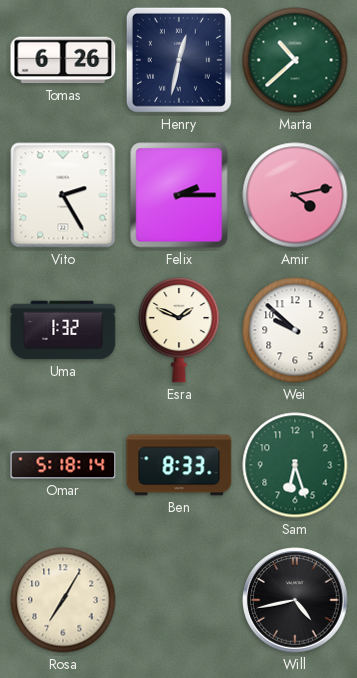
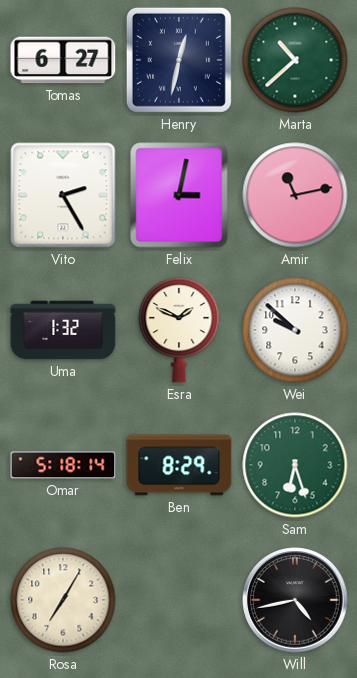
Tomas: 6:26 -> 6:27 (63, 60)
Felix: 2:15 -> 3:02 (179, 195)
Amir: 4:13 -> 11:13 (295, 195)
Ben: 8:33 -> 8:29 (179, 465)
